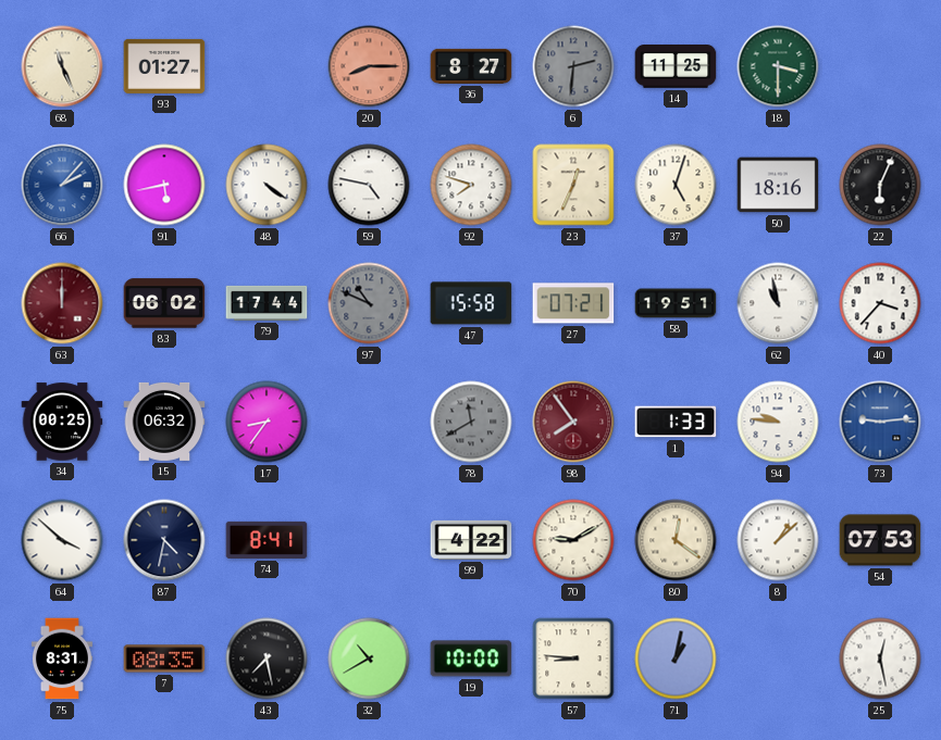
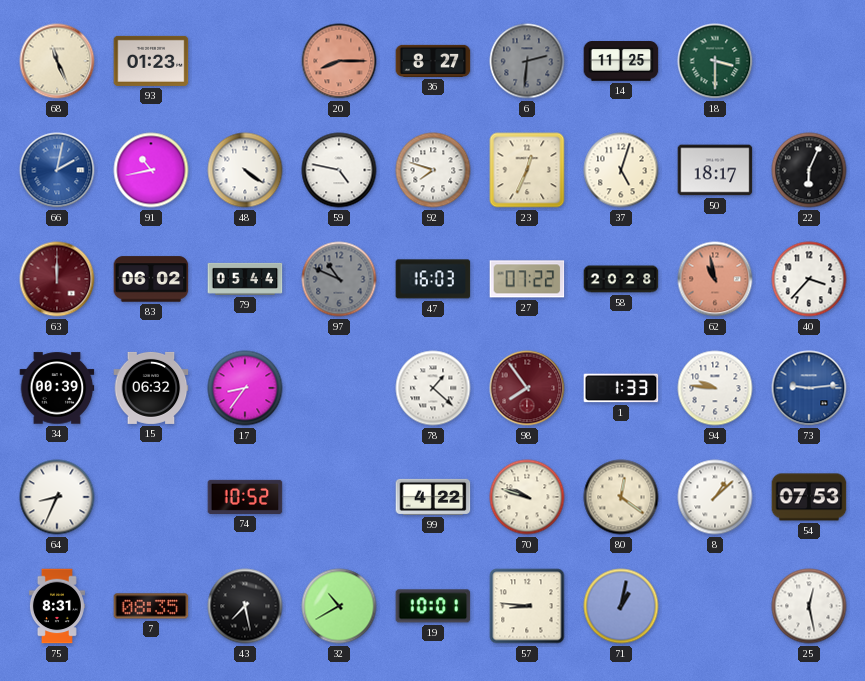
93: 01:27 -> 01:23 (151, 61)
66: 2:07 -> 2:02 (57, 170)
91: 5:43 -> 10:43 (151, 170)
50: 18:16 -> 18:17 (715, 170)
79: 17:44 -> 05:44 (245, 279)
47: 15:58 -> 16:03 (433, 279)
27: 07:21 -> 07:22 (527, 279)
58: 19:51 -> 20:28 (621, 279)
62 dial: white -> salmon (715, 279)
34: 00:25 -> 00:39 (57, 388)
78: 11:40 -> 1:22 (433, 388)
78 dial: grey -> white (433, 388)
64: 3:52 -> 8:34 (57, 497)
87: 4:32 -> none (164, 540)
74: 8:41 -> 10:52 (245, 497)
70: 9:10 -> 9:48 (527, 497)
19: 10:00 -> 10:01 (433, 606)
